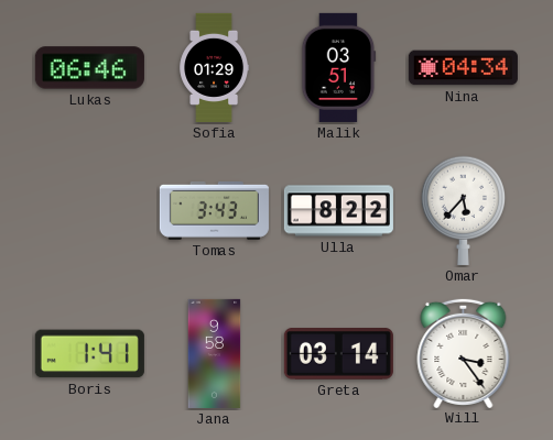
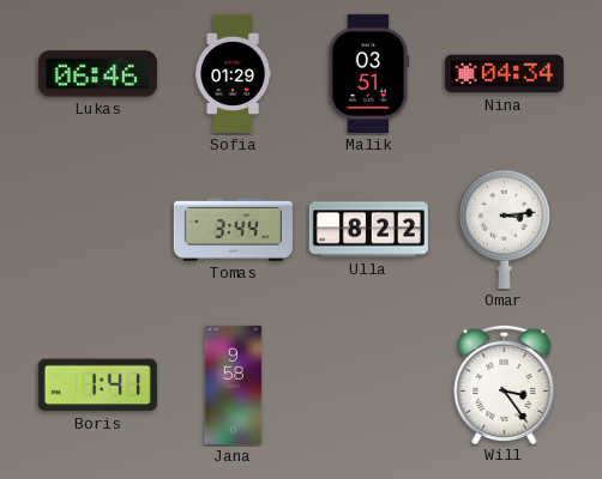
Tomas: 3:43 -> 3:44 (233, 229)
Omar: 5:37 -> 3:14 (504, 229)
Greta: 03:14 -> none (338, 354)
